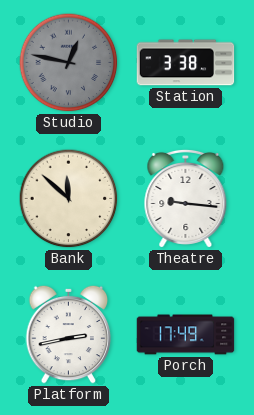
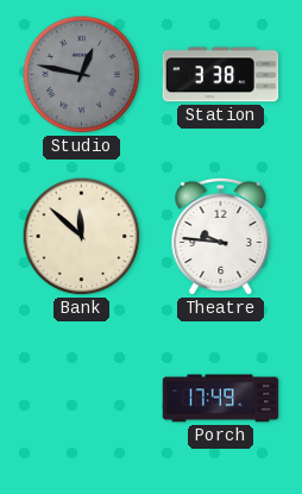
Theatre: 9:16 -> 9:46 (221, 236)
Platform: 2:43 -> none (69, 334)
